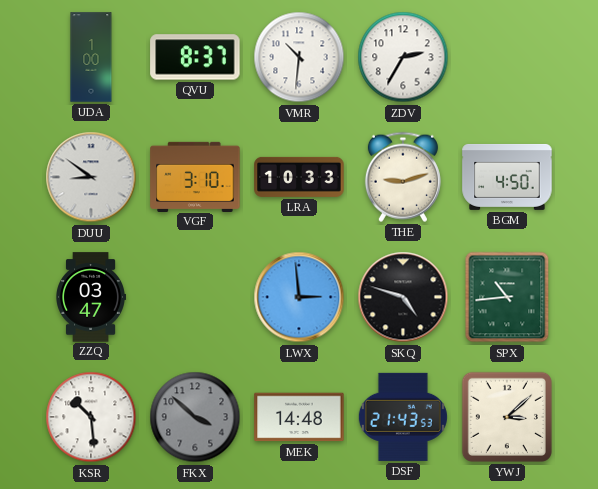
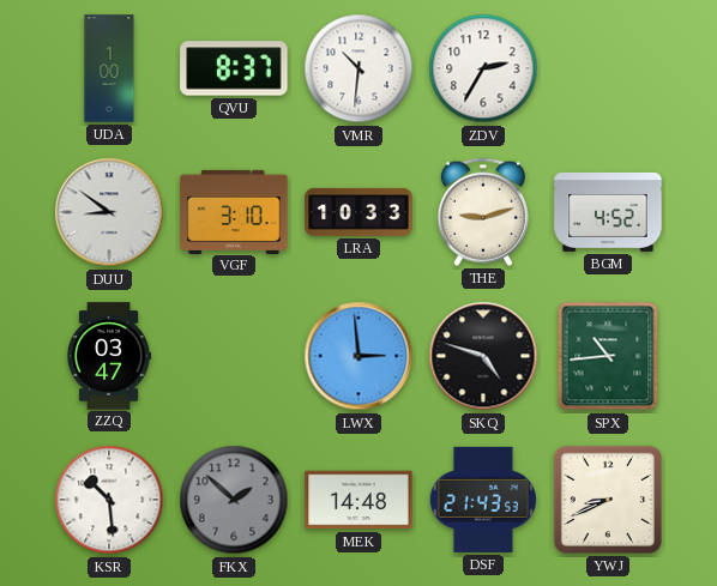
BGM: 4:50 -> 4:52 (608, 212)
FKX: 3:52 -> 1:52 (234, 500)
YWJ: 3:08 -> 8:41 (608, 500)
